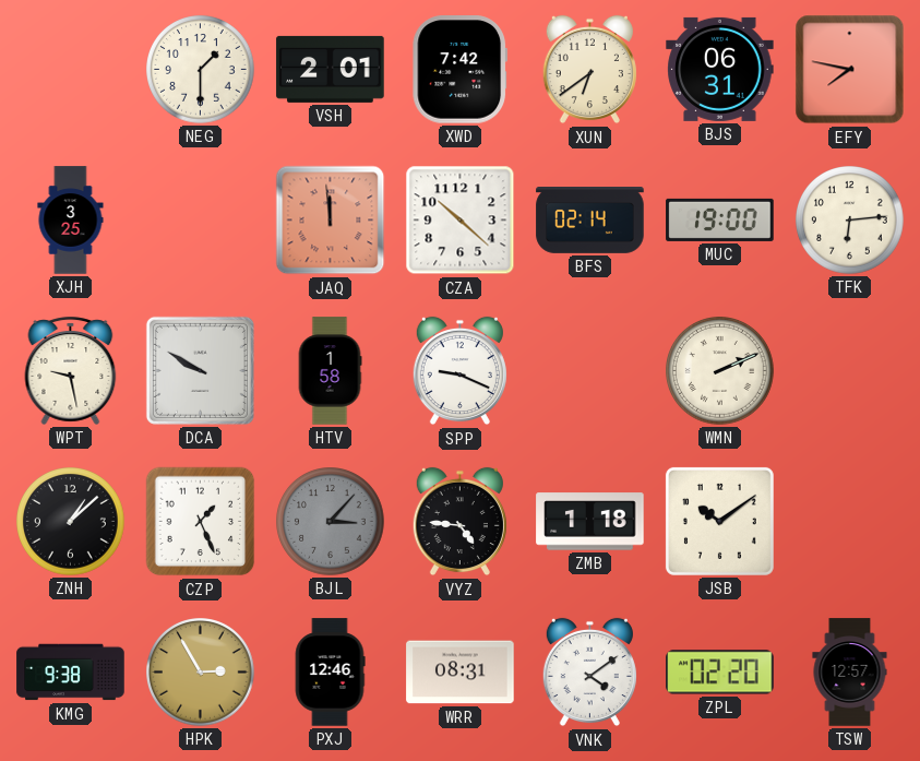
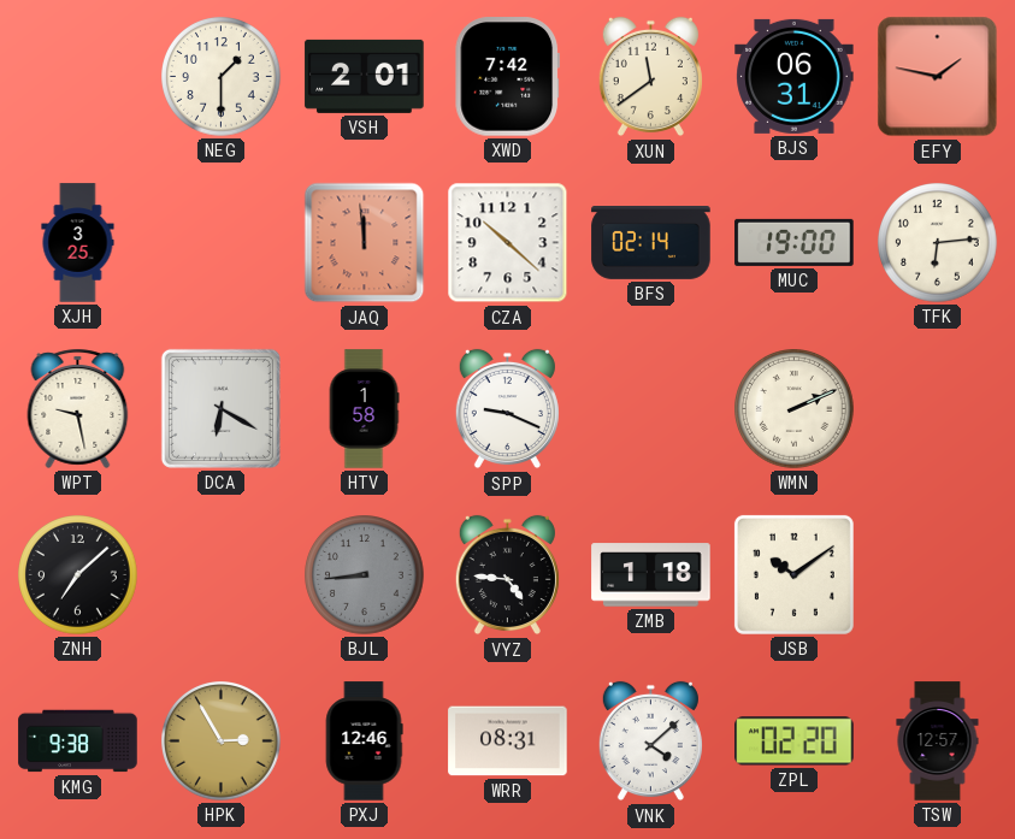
XUN: 6:39 -> 11:39 (650, 77)
EFY: 7:47 -> 1:47 (938, 77)
DCA: 9:50 -> 6:20 (220, 408)
ZNH: 1:08 -> 7:08 (78, 575)
CZP: 1:26 -> none (201, 522)
BJL: 3:07 -> 8:44 (365, 575)
VNK: 4:09 -> 4:08 (650, 741)
